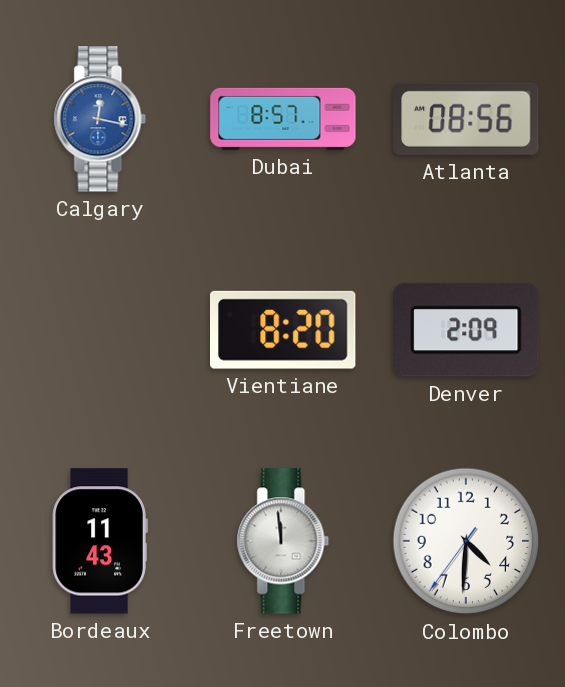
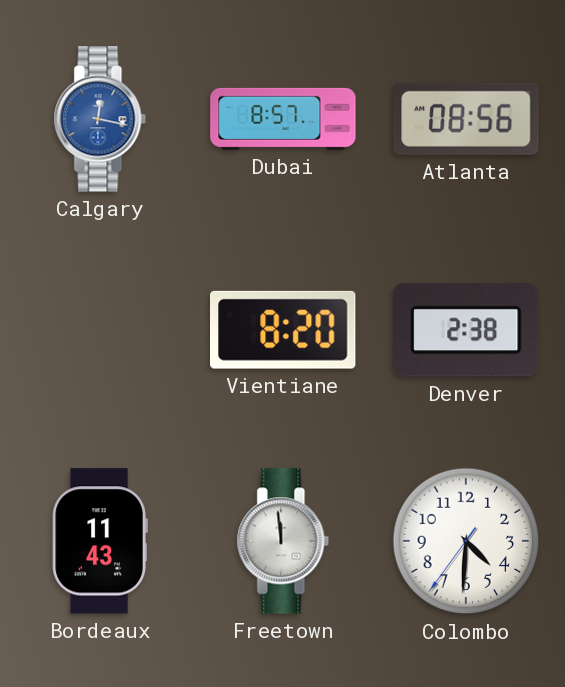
Denver: 2:09 -> 2:38 (466, 330)
